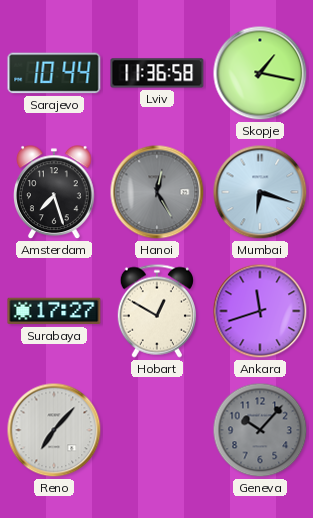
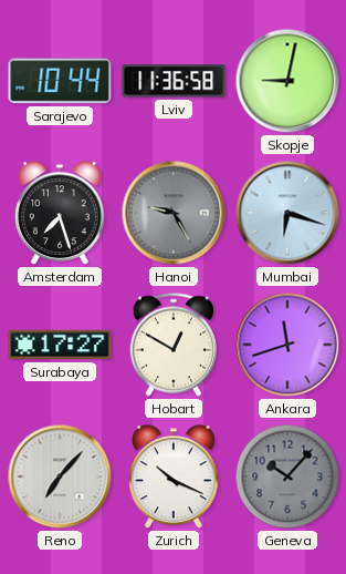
Skopje: 1:17 -> 9:02 (287, 81)
Hanoi: 12:25 -> 9:25 (174, 213)
Zurich: none -> 10:19 (175, 478)
